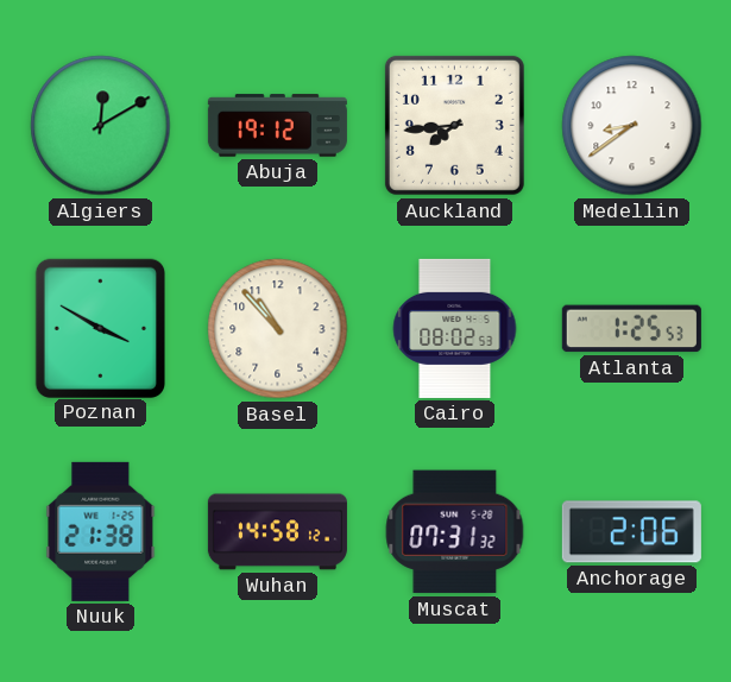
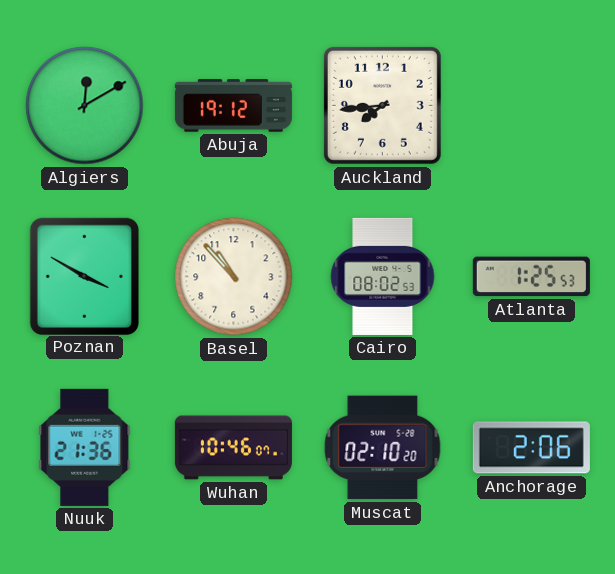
Medellin: 8:39 -> none (632, 126)
Nuuk: 21:38 -> 21:36 (85, 447)
Wuhan: 14:58 -> 10:46 (233, 448)
Muscat: 07:31 -> 02:10 (383, 448)
